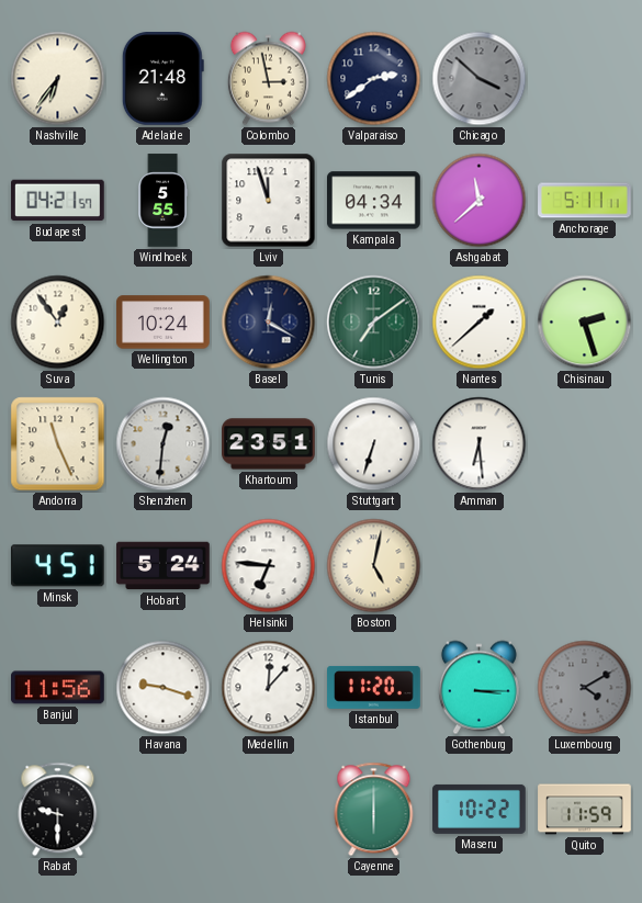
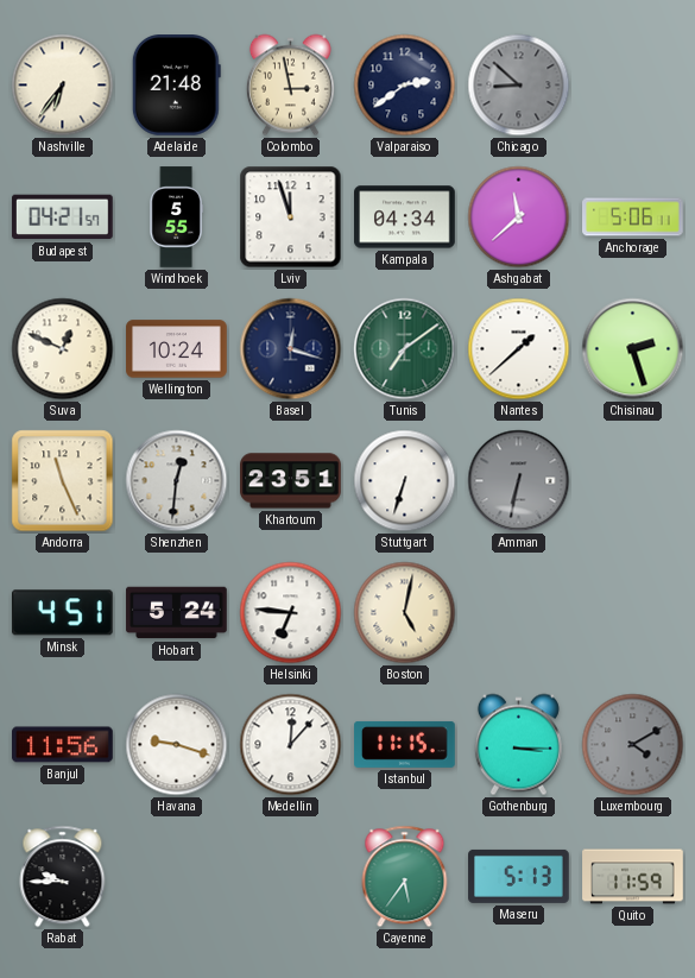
Chicago: 3:52 -> 8:52 (519, 86)
Anchorage: 5:11 -> 5:06 (633, 217)
Suva: 12:54 -> 12:49 (63, 349)
Basel: 12:20 -> 12:18 (291, 349)
Amman: 6:29 -> 6:32 (519, 481)
Amman dial: white -> grey (519, 481)
Istanbul: 11:20 -> 11:15 (405, 744)
Rabat: 9:30 -> 9:45 (63, 877)
Cayenne: 6:00 -> 5:36 (405, 877)
Maseru: 10:22 -> 5:13 (519, 876)
